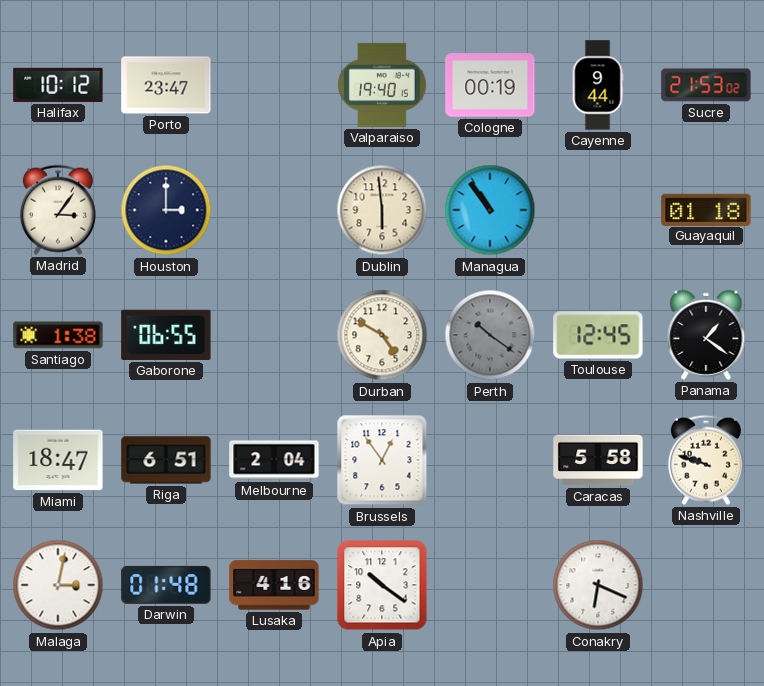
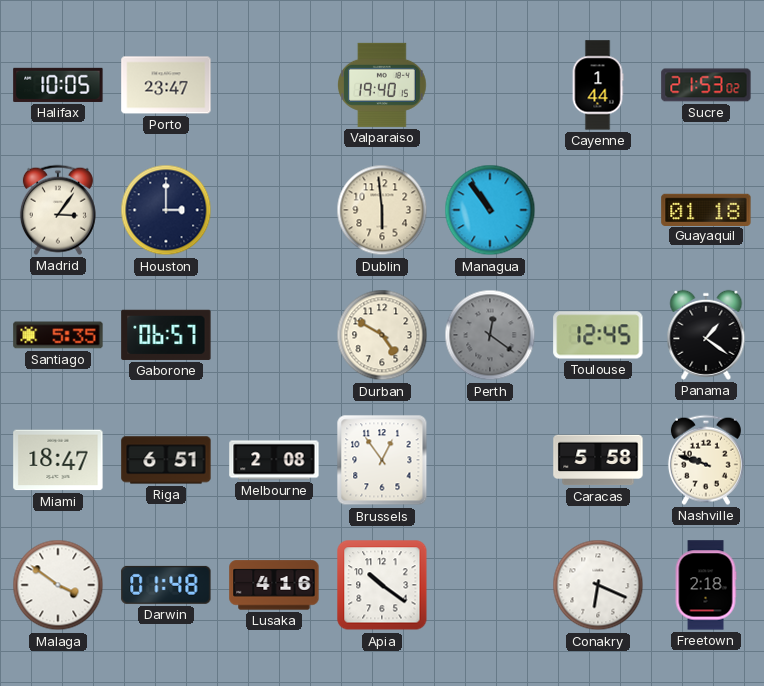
Halifax: 10:12 -> 10:05 (58, 85)
Cologne: 00:19 -> none (490, 85)
Cayenne: 9:44 -> 1:44 (598, 85)
Santiago: 1:38 -> 5:35 (58, 335)
Gaborone: 06:55 -> 06:57 (166, 335)
Perth: 10:21 -> 12:21 (490, 335)
Melbourne: 2:04 -> 2:08 (274, 460)
Malaga: 3:02 -> 3:51 (58, 585)
Freetown: none -> 2:18 (706, 585)
